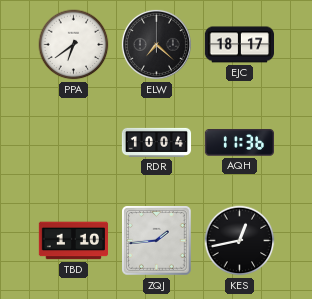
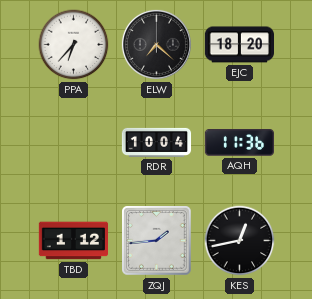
PPA: 6:39 -> 6:37 (74, 45)
EJC: 18:17 -> 18:20 (239, 45)
TBD: 1:10 -> 1:12 (73, 241)
